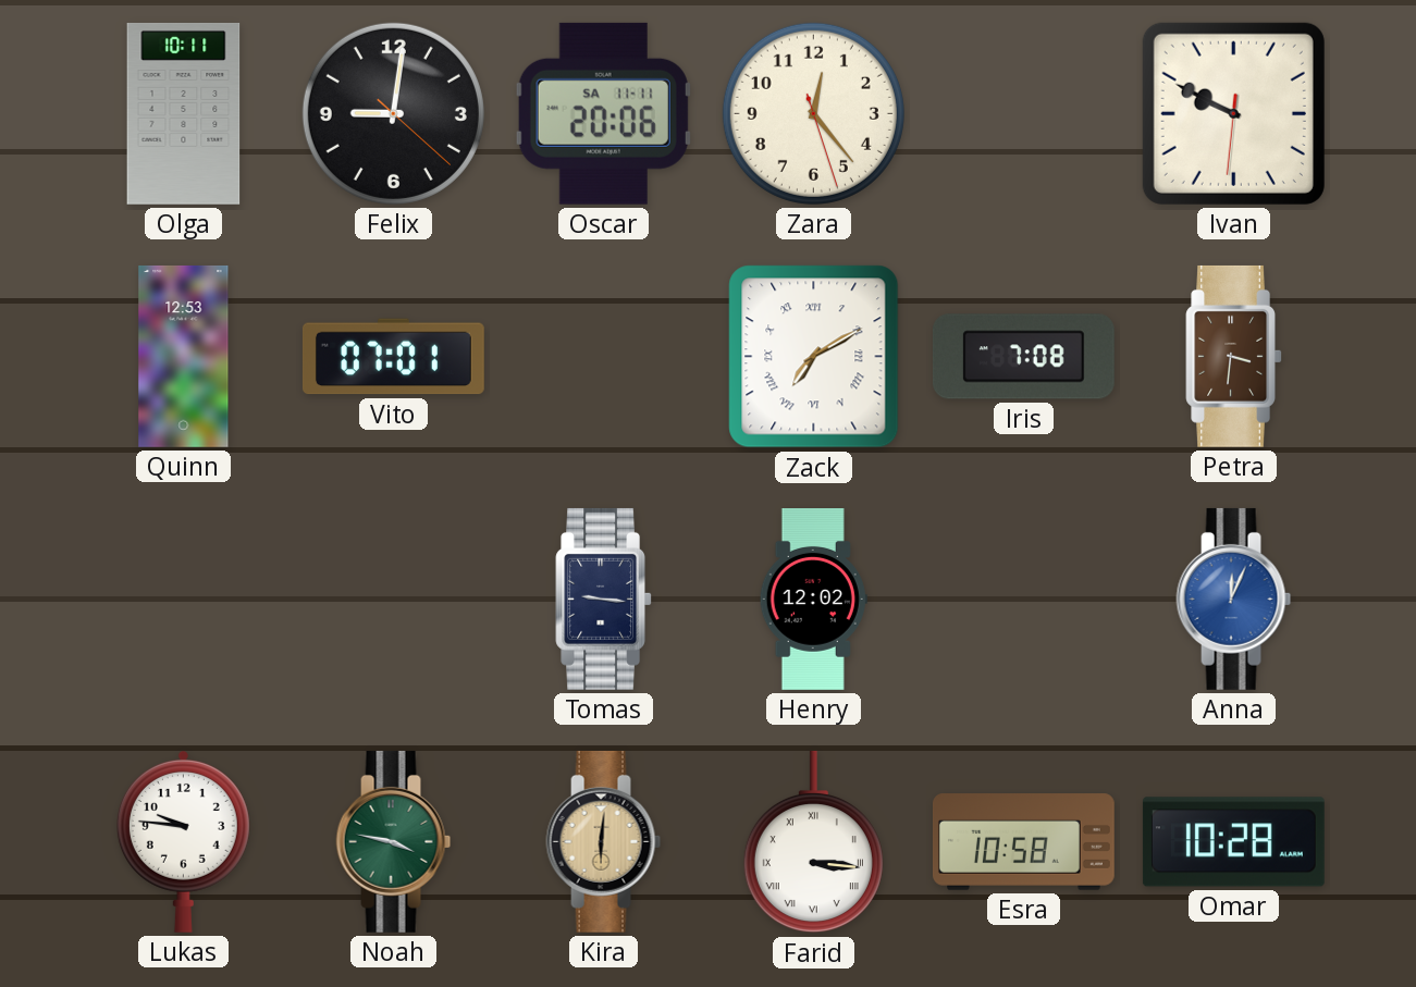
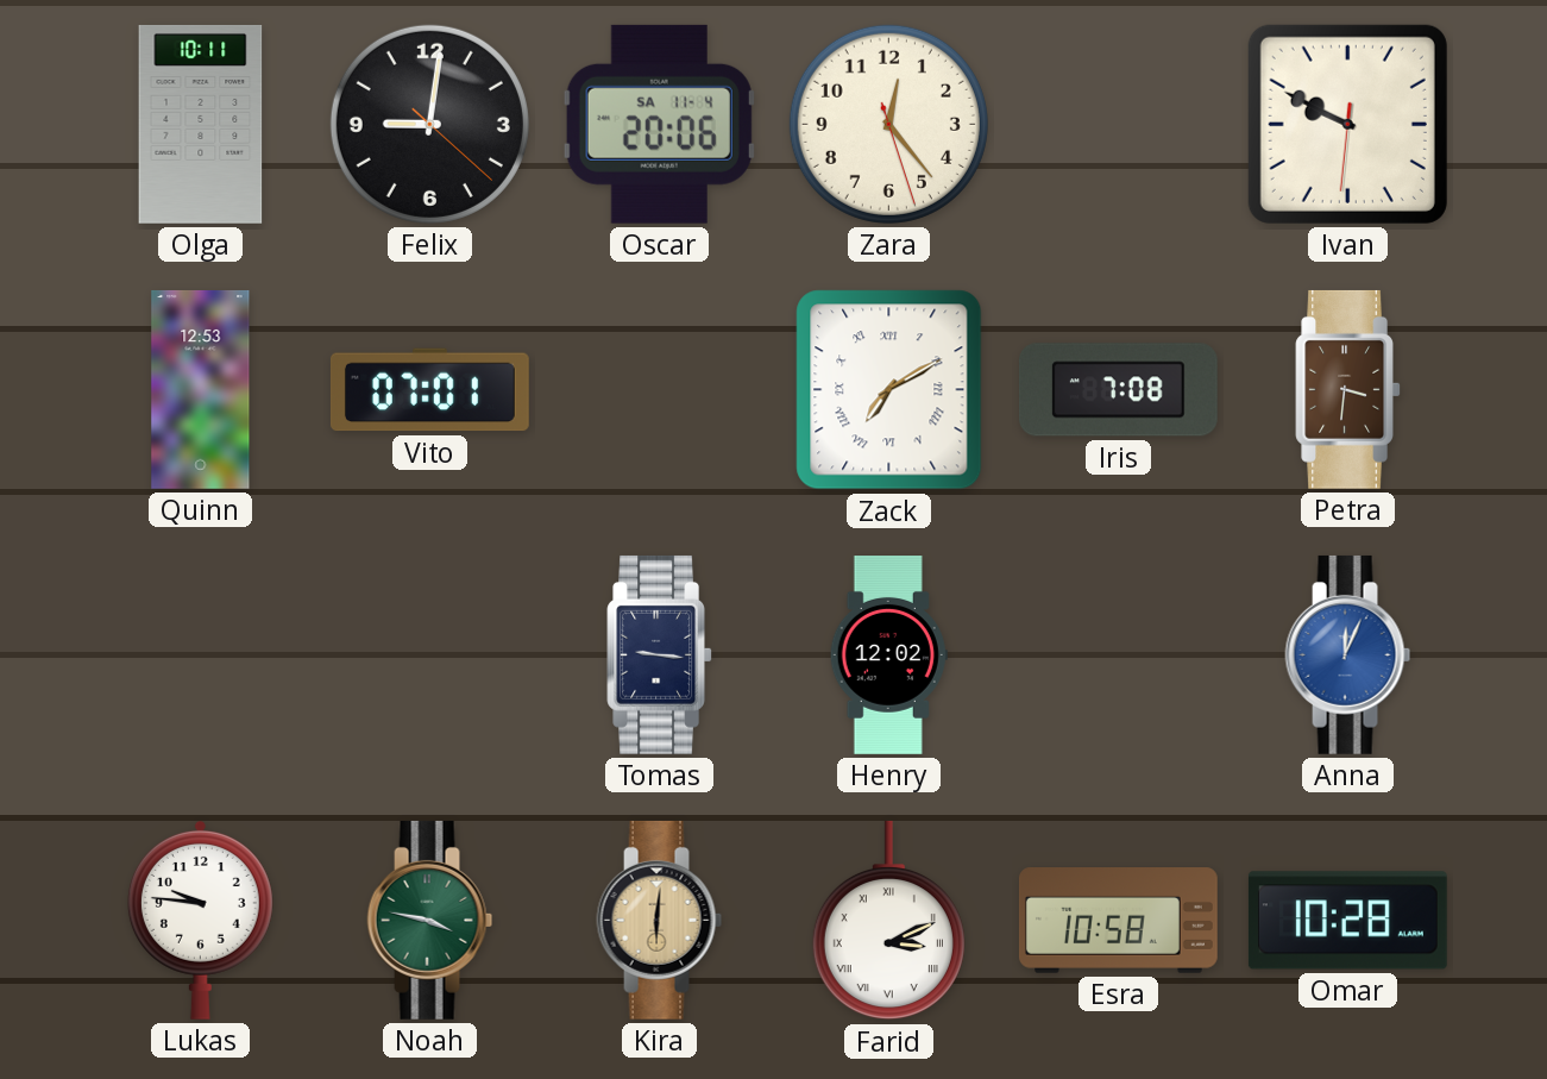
Oscar date: SA 11-11 -> SA 11-4 (659, 124)
Farid: 3:16 -> 3:11 (888, 921)
